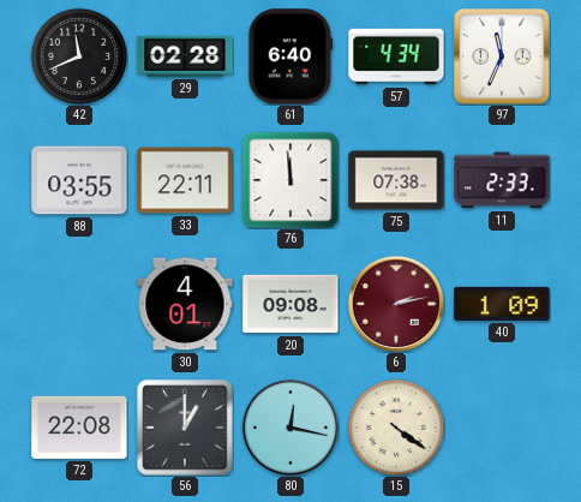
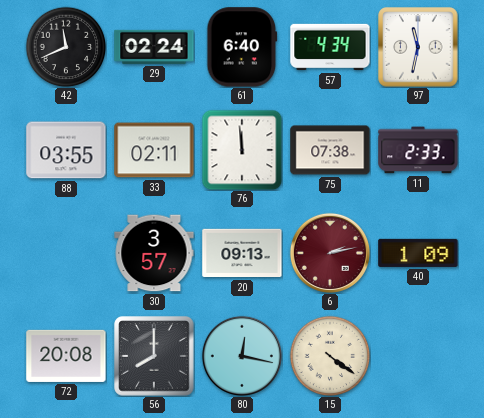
29: 02:28 -> 02:24 (154, 47)
97: 11:34 -> 11:32 (418, 47)
33: 22:11 -> 02:11 (154, 150)
30: 4:01 -> 3:57 (154, 253)
20: 09:08 -> 09:13 (242, 253)
72: 22:08 -> 20:08 (66, 356)
56: 1:00 -> 8:00 (154, 356)
